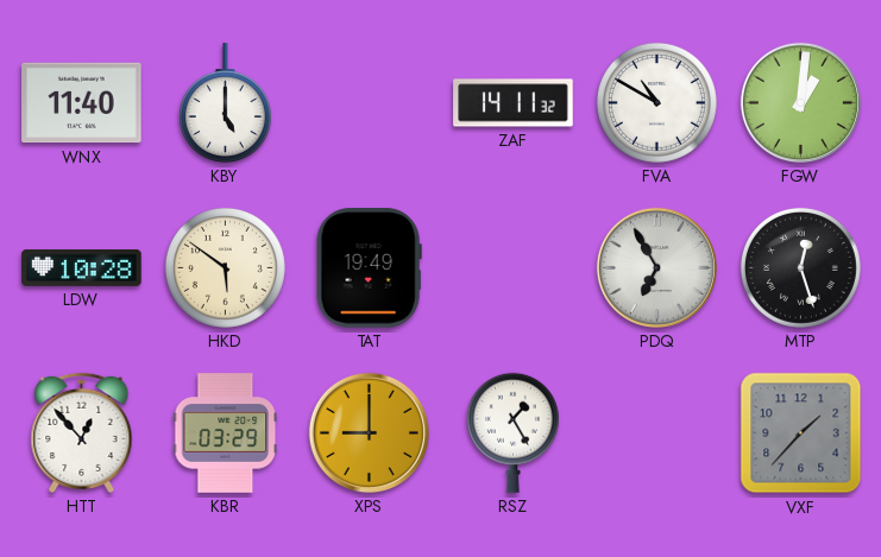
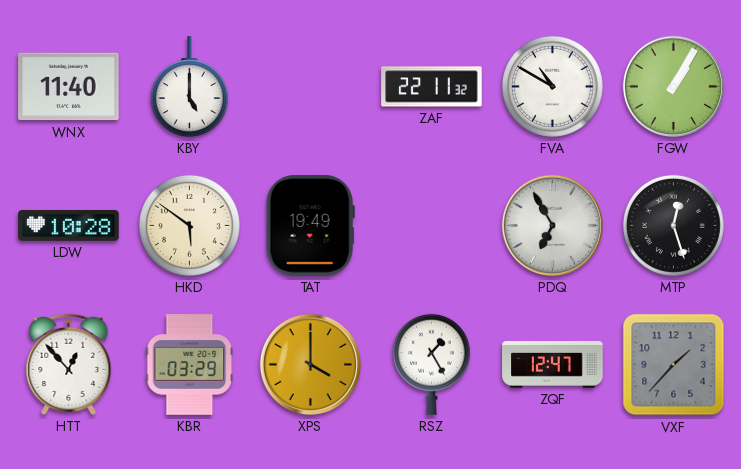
ZAF: 14:11 -> 22:11 (432, 87)
FGW: 1:01 -> 1:05 (673, 86)
XPS: 9:00 -> 4:00 (310, 364)
ZQF: none -> 12:47 (553, 365)
